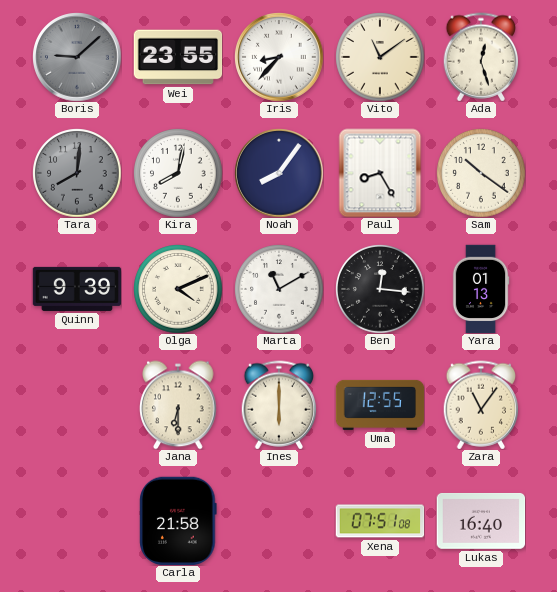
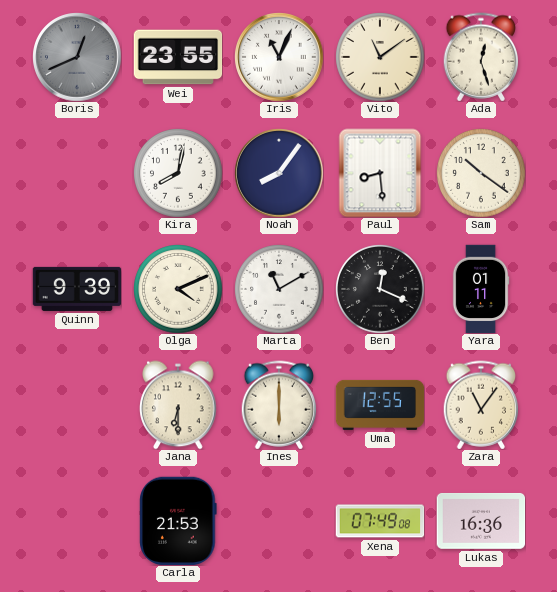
Boris: 9:08 -> 12:41 (77, 57)
Iris: 8:37 -> 11:04 (279, 57)
Tara: 8:01 -> none (77, 173)
Paul: 8:25 -> 8:29 (380, 173)
Ben: 12:16 -> 12:19 (380, 289)
Yara: 01:13 -> 01:11 (481, 289)
Carla: 21:58 -> 21:53 (178, 521)
Xena: 07:51 -> 07:49 (380, 521)
Lukas: 16:40 -> 16:36 (481, 521)
